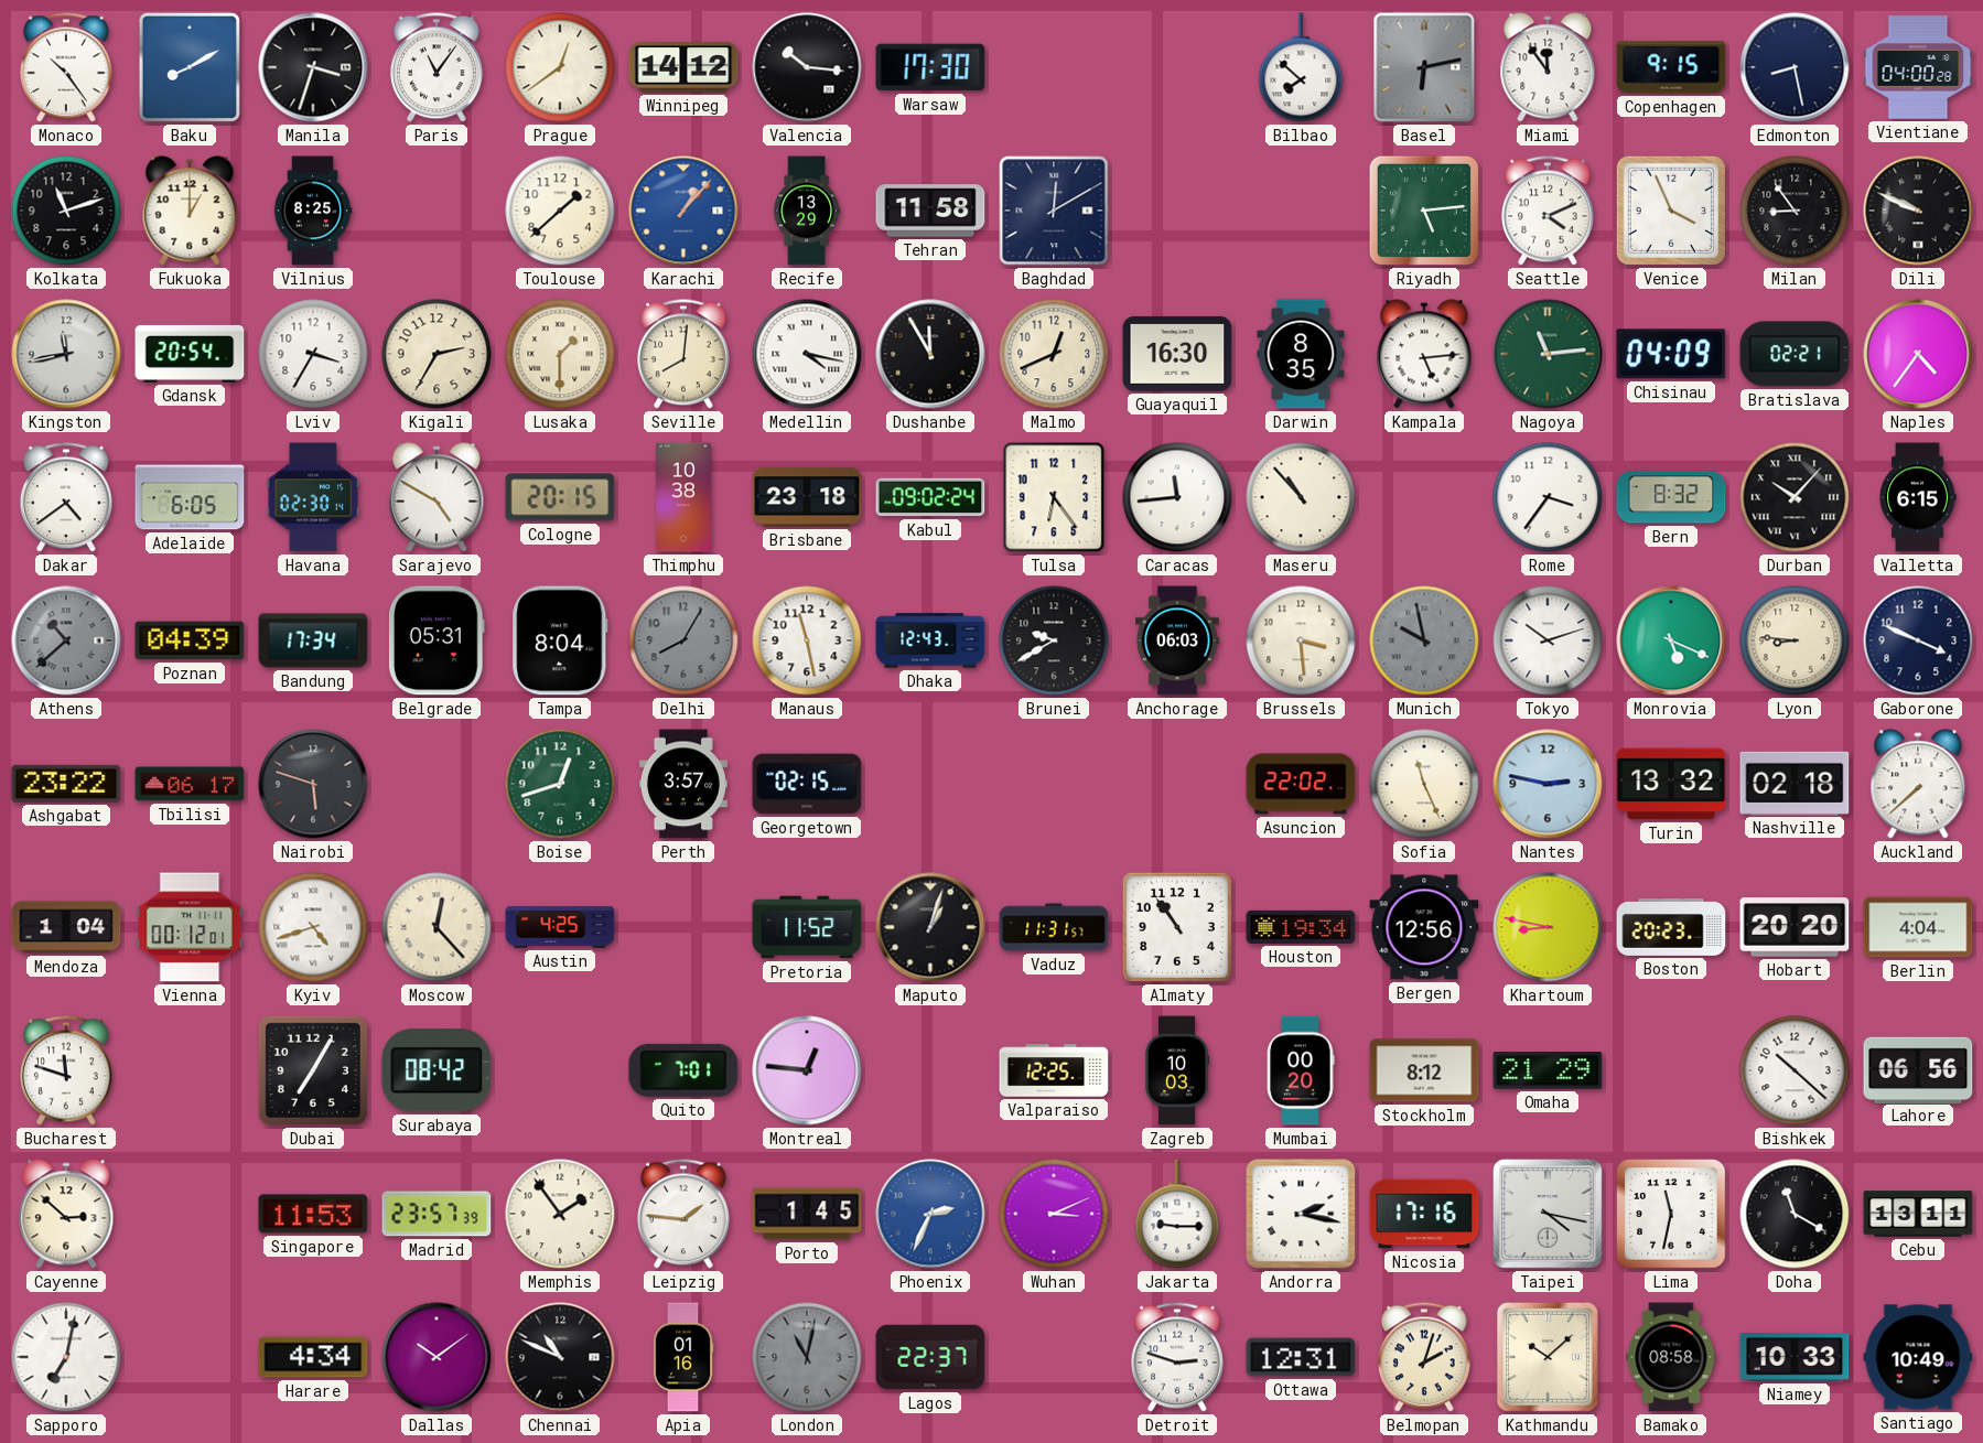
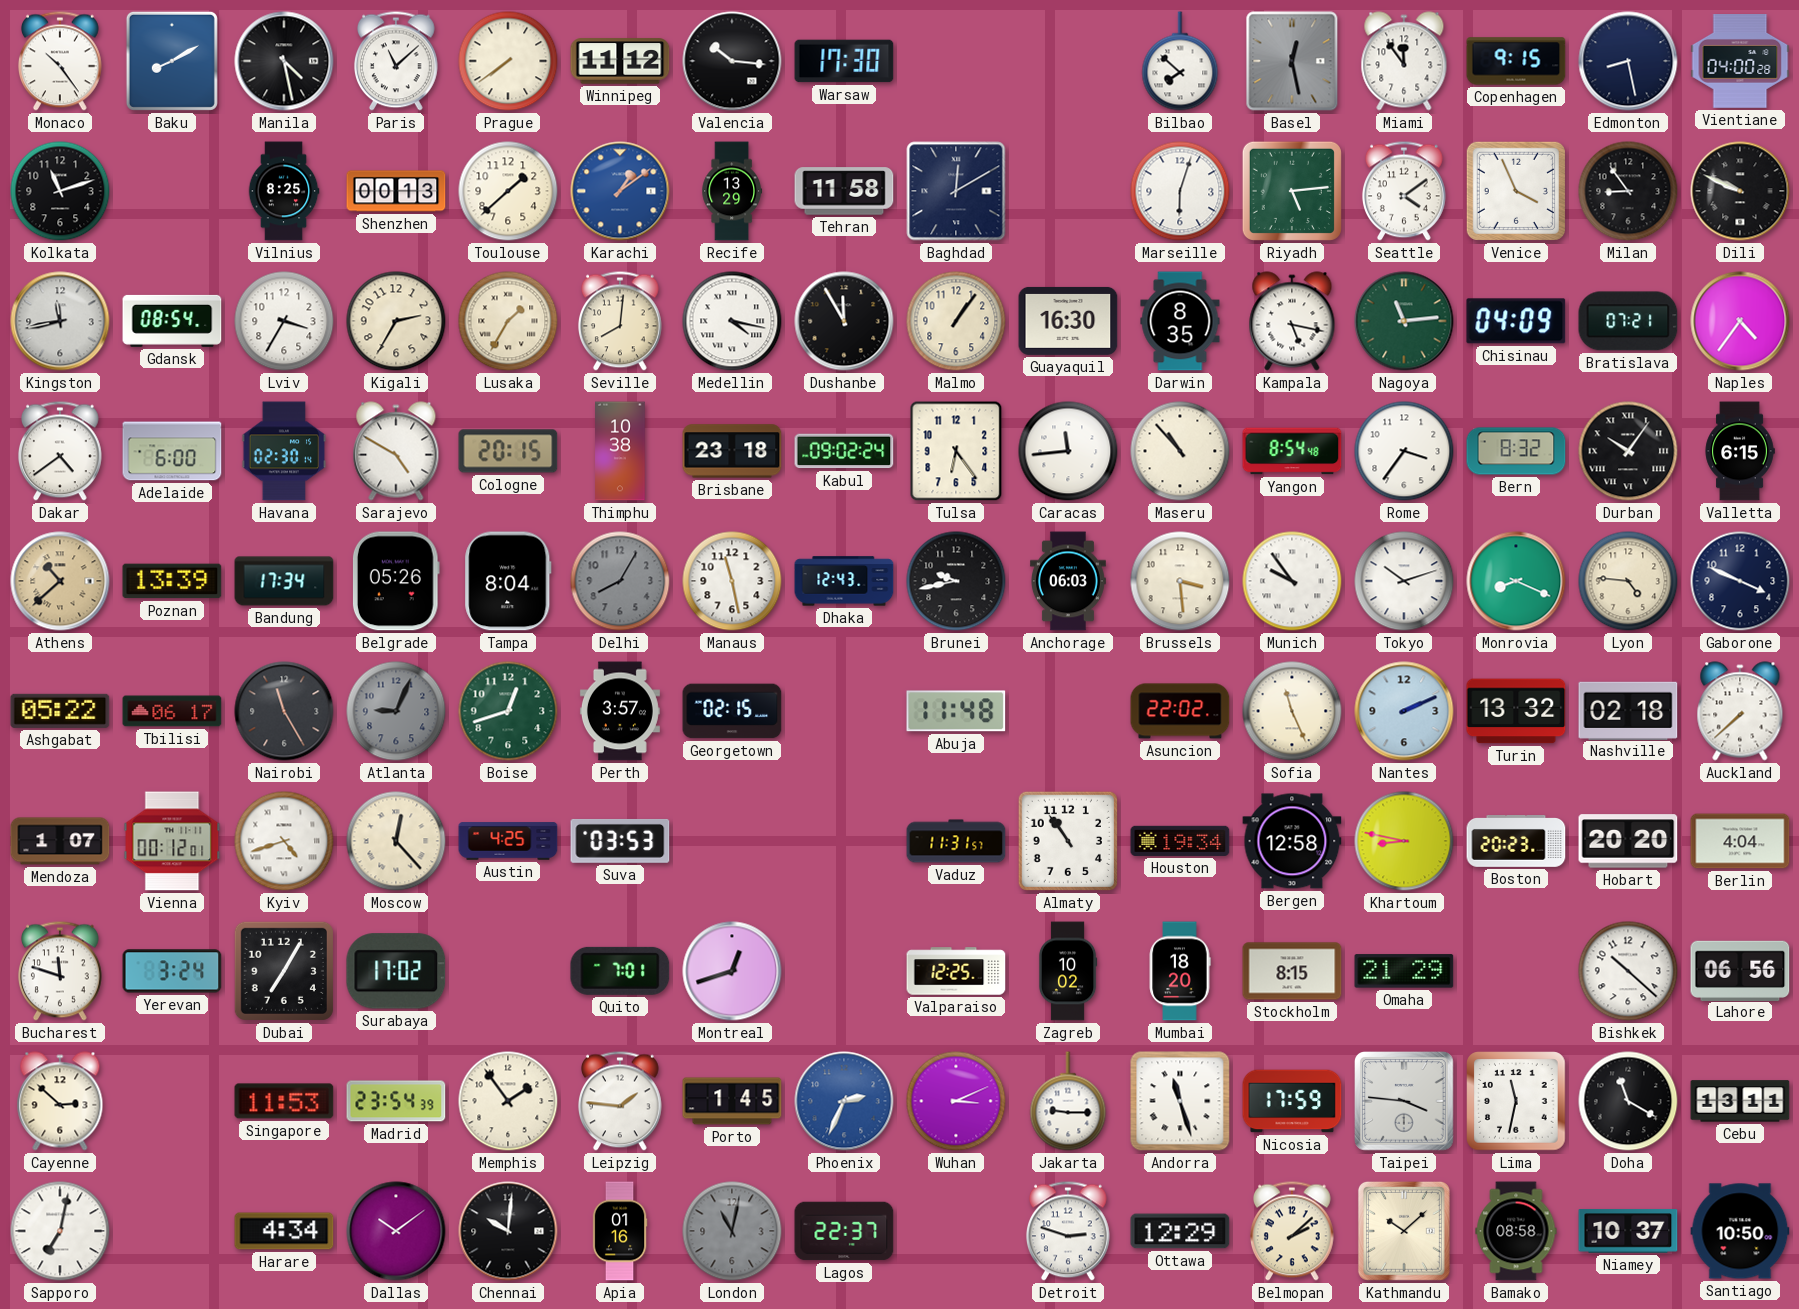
Manila: 3:33 -> 4:28 (284, 61)
Paris: 11:06 -> 11:08 (396, 61)
Prague: 12:39 -> 7:39 (508, 61)
Winnipeg: 14:12 -> 11:12 (620, 61)
Basel: 6:13 -> 12:28 (1292, 61)
Fukuoka: 1:00 -> none (190, 211)
Shenzhen: none -> 00:13 (396, 191)
Karachi: 1:07 -> 1:09 (620, 191)
Marseille: none -> 6:03 (1180, 191)
Seattle: 4:11 -> 4:09 (1404, 191)
Gdansk: 20:54 -> 08:54 (172, 321)
Lusaka: 1:30 -> 1:35 (508, 321)
Malmo: 12:41 -> 1:06 (956, 321)
Kampala: 5:14 -> 5:17 (1292, 321)
Bratislava: 02:21 -> 07:21 (1628, 321)
Adelaide: 6:05 -> 6:00 (172, 451)
Yangon: none -> 8:54 (1292, 451)
Durban: 10:07 -> 10:06 (1628, 451)
Athens dial: grey -> champagne (60, 581)
Poznan: 04:39 -> 13:39 (172, 581)
Belgrade: 05:31 -> 05:26 (396, 581)
Brunei: 9:40 -> 9:43 (956, 581)
Munich: 9:58 -> 9:54 (1292, 581)
Munich dial: grey -> white (1292, 581)
Monrovia: 5:19 -> 8:19 (1516, 581)
Lyon: 8:46 -> 4:46 (1628, 581)
Ashgabat: 23:22 -> 05:22 (60, 711)
Nairobi: 5:48 -> 11:25 (284, 711)
Atlanta: none -> 9:04 (396, 711)
Abuja: none -> 11:48 (956, 711)
Nantes: 2:47 -> 2:11 (1404, 711)
Mendoza: 1:04 -> 1:07 (60, 841)
Suva: none -> 03:53 (620, 841)
Pretoria: 11:52 -> none (807, 927)
Maputo: 1:03 -> none (930, 927)
Bergen: 12:56 -> 12:58 (1292, 841)
Yerevan: none -> 3:24 (172, 971)
Surabaya: 08:42 -> 17:02 (396, 971)
Montreal: 12:46 -> 12:42 (732, 971)
Zagreb: 10:03 -> 10:02 (1068, 971)
Mumbai: 00:20 -> 18:20 (1180, 971)
Stockholm: 8:12 -> 8:15 (1292, 971)
Madrid: 23:57 -> 23:54 (396, 1101)
Andorra: 2:17 -> 11:27 (1180, 1101)
Nicosia: 17:16 -> 17:59 (1292, 1101)
Taipei: 4:17 -> 3:46 (1405, 1102)
Chennai: 10:49 -> 10:01 (508, 1231)
Ottawa: 12:31 -> 12:29 (1180, 1231)
Belmopan: 2:03 -> 2:08 (1292, 1231)
Niamey: 10:33 -> 10:37 (1628, 1231)
Santiago: 10:49 -> 10:50 (1740, 1231)
